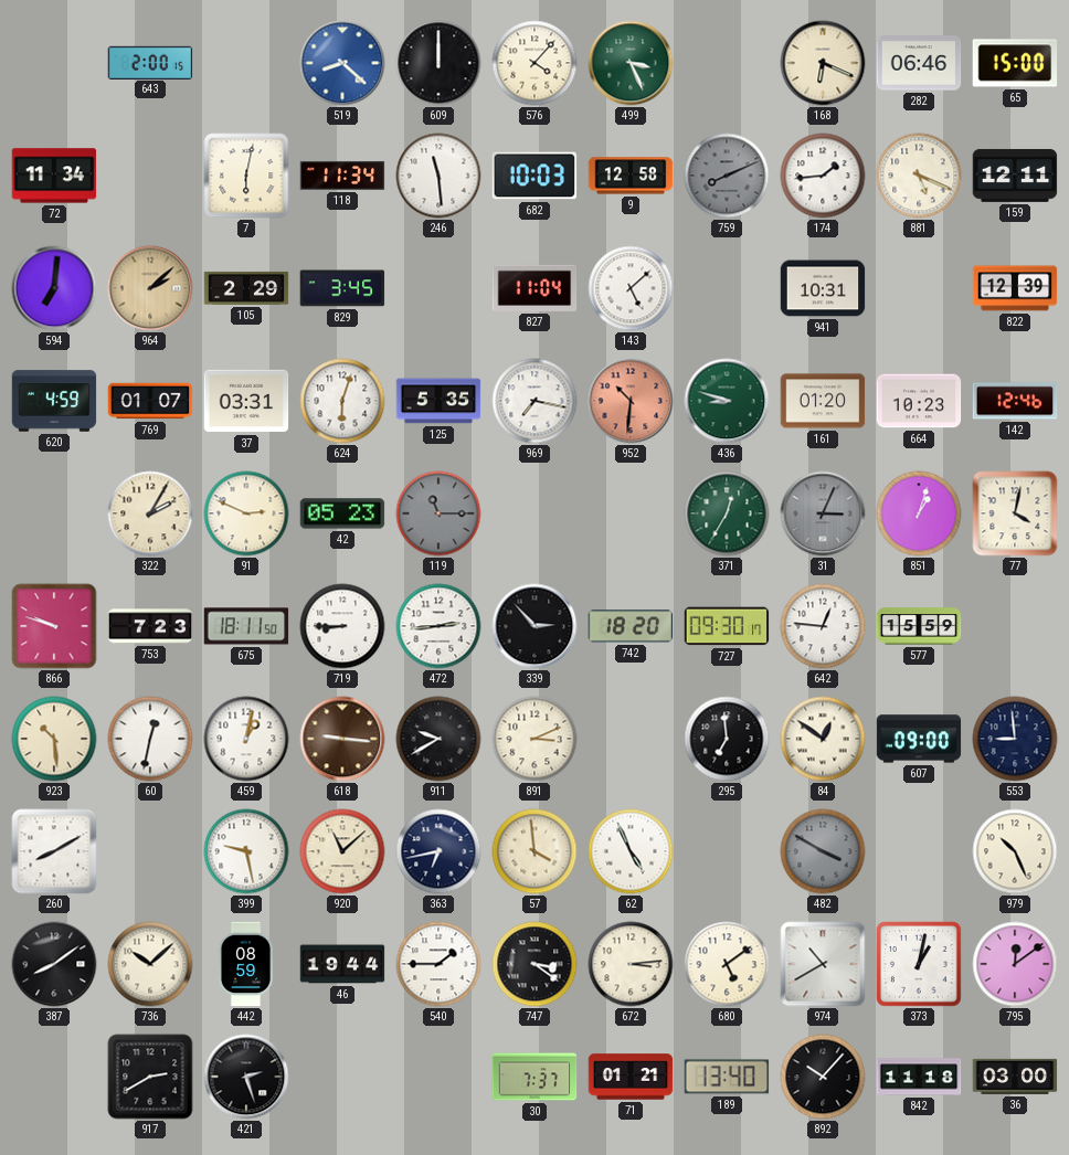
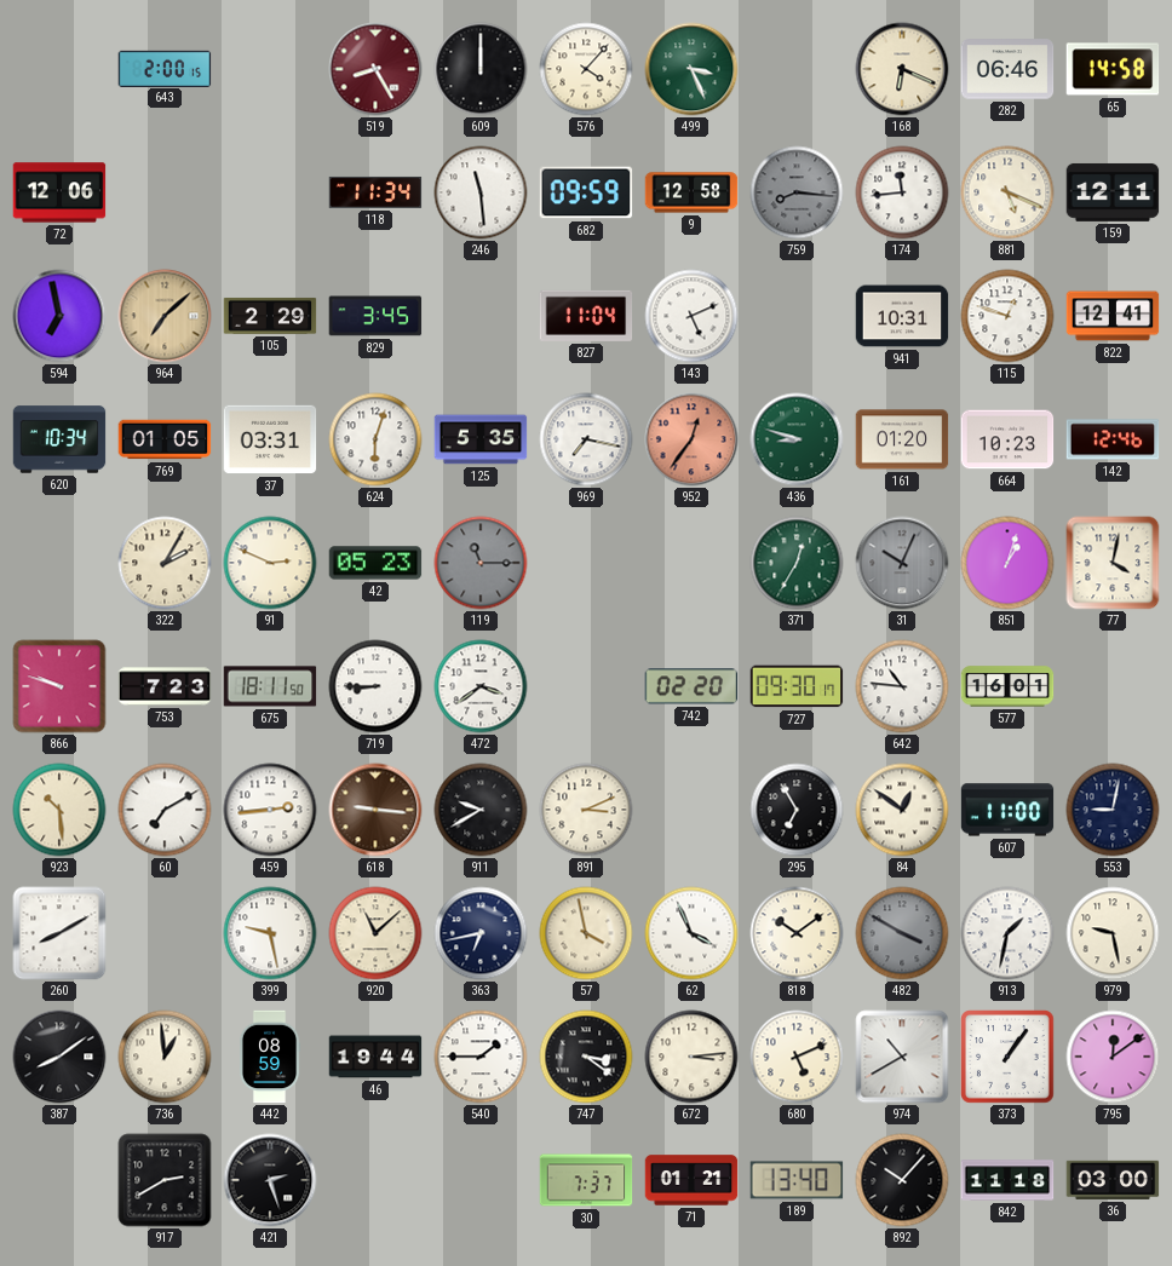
519: 8:22 -> 8:25 (375, 69)
519 dial: blue -> burgundy (375, 69)
65: 15:00 -> 14:58 (1113, 69)
72: 11:34 -> 12:06 (59, 192)
7: 6:02 -> none (246, 176)
682: 10:03 -> 09:59 (586, 192)
759: 8:11 -> 8:16 (797, 192)
174: 1:44 -> 11:44 (902, 192)
594: 7:01 -> 6:58 (59, 316)
964: 2:08 -> 7:08 (165, 316)
143: 5:08 -> 5:11 (691, 316)
115: none -> 12:48 (1007, 316)
822: 12:39 -> 12:41 (1113, 316)
620: 4:59 -> 10:34 (59, 439)
769: 01:07 -> 01:05 (165, 439)
952: 10:31 -> 12:36 (691, 439)
31: 3:04 -> 10:04 (902, 563)
472: 2:44 -> 3:39 (481, 686)
339: 2:53 -> none (534, 626)
742: 18:20 -> 02:20 (691, 686)
642: 12:46 -> 10:46 (902, 686)
577: 15:59 -> 16:01 (1007, 686)
60: 12:32 -> 7:10 (165, 810)
459: 1:02 -> 2:44 (270, 810)
295: 6:59 -> 6:55 (797, 810)
607: 09:00 -> 11:00 (1007, 810)
553: 8:59 -> 9:02 (1113, 810)
57: 3:59 -> 3:58 (586, 933)
62: 4:56 -> 3:56 (691, 933)
818: none -> 10:09 (797, 933)
913: none -> 1:32 (1007, 933)
979: 10:26 -> 9:28 (1113, 933)
736: 10:08 -> 12:59 (165, 1057)
680: 5:09 -> 5:11 (797, 1057)
373: 1:02 -> 1:06 (1009, 1058)
